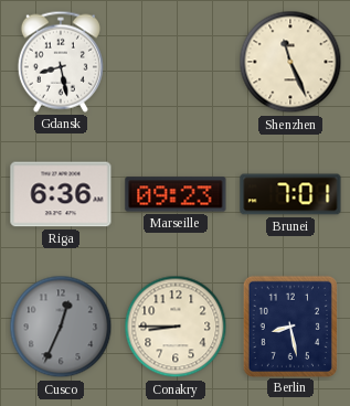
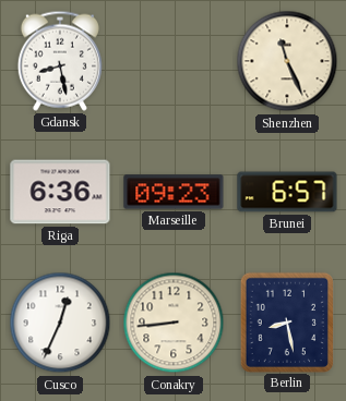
Brunei: 7:01 -> 6:57 (287, 192)
Cusco dial: grey -> white (60, 323)
Conakry: 8:45 -> 8:44 (174, 323)
